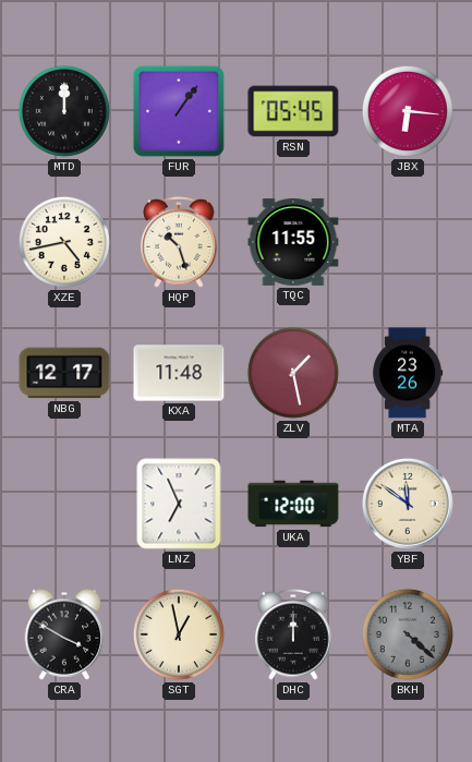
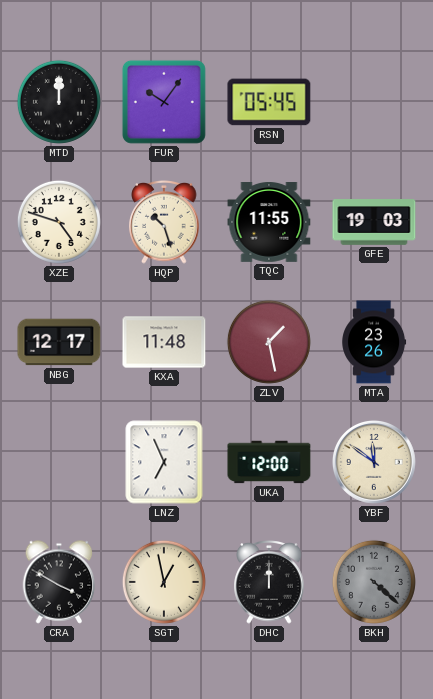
FUR: 1:06 -> 10:06 (164, 102)
JBX: 6:16 -> none (408, 111)
XZE: 4:43 -> 4:48 (59, 222)
GFE: none -> 19:03 (374, 222)
